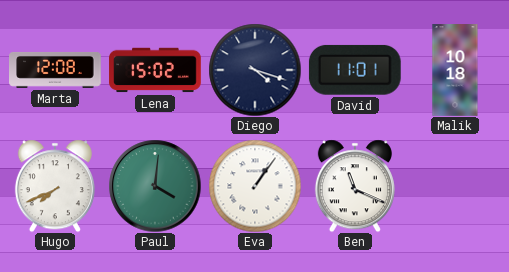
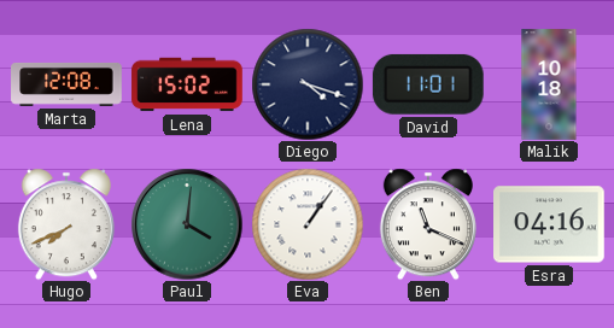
Esra: none -> 04:16 (550, 224)
